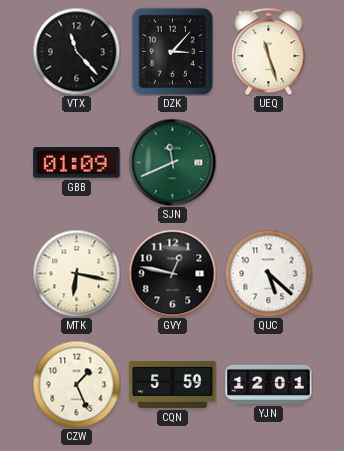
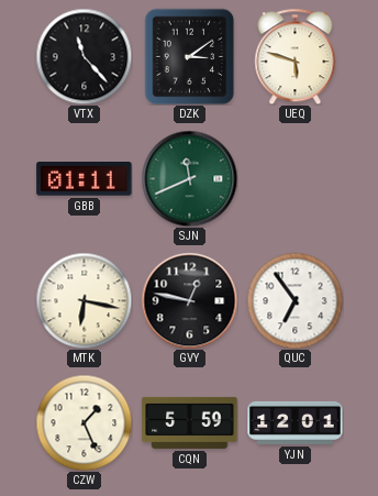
DZK: 3:07 -> 3:09 (190, 56)
UEQ: 11:27 -> 5:48 (296, 56)
GBB: 01:09 -> 01:11 (85, 179)
QUC: 5:22 -> 6:54 (294, 300)
